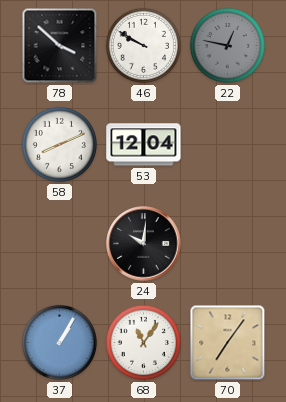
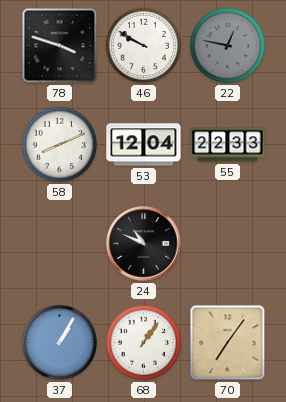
78: 3:52 -> 3:48 (60, 46)
55: none -> 22:33 (228, 145)
24: 10:01 -> 10:49 (144, 244)
68: 11:06 -> 1:06 (143, 342)
